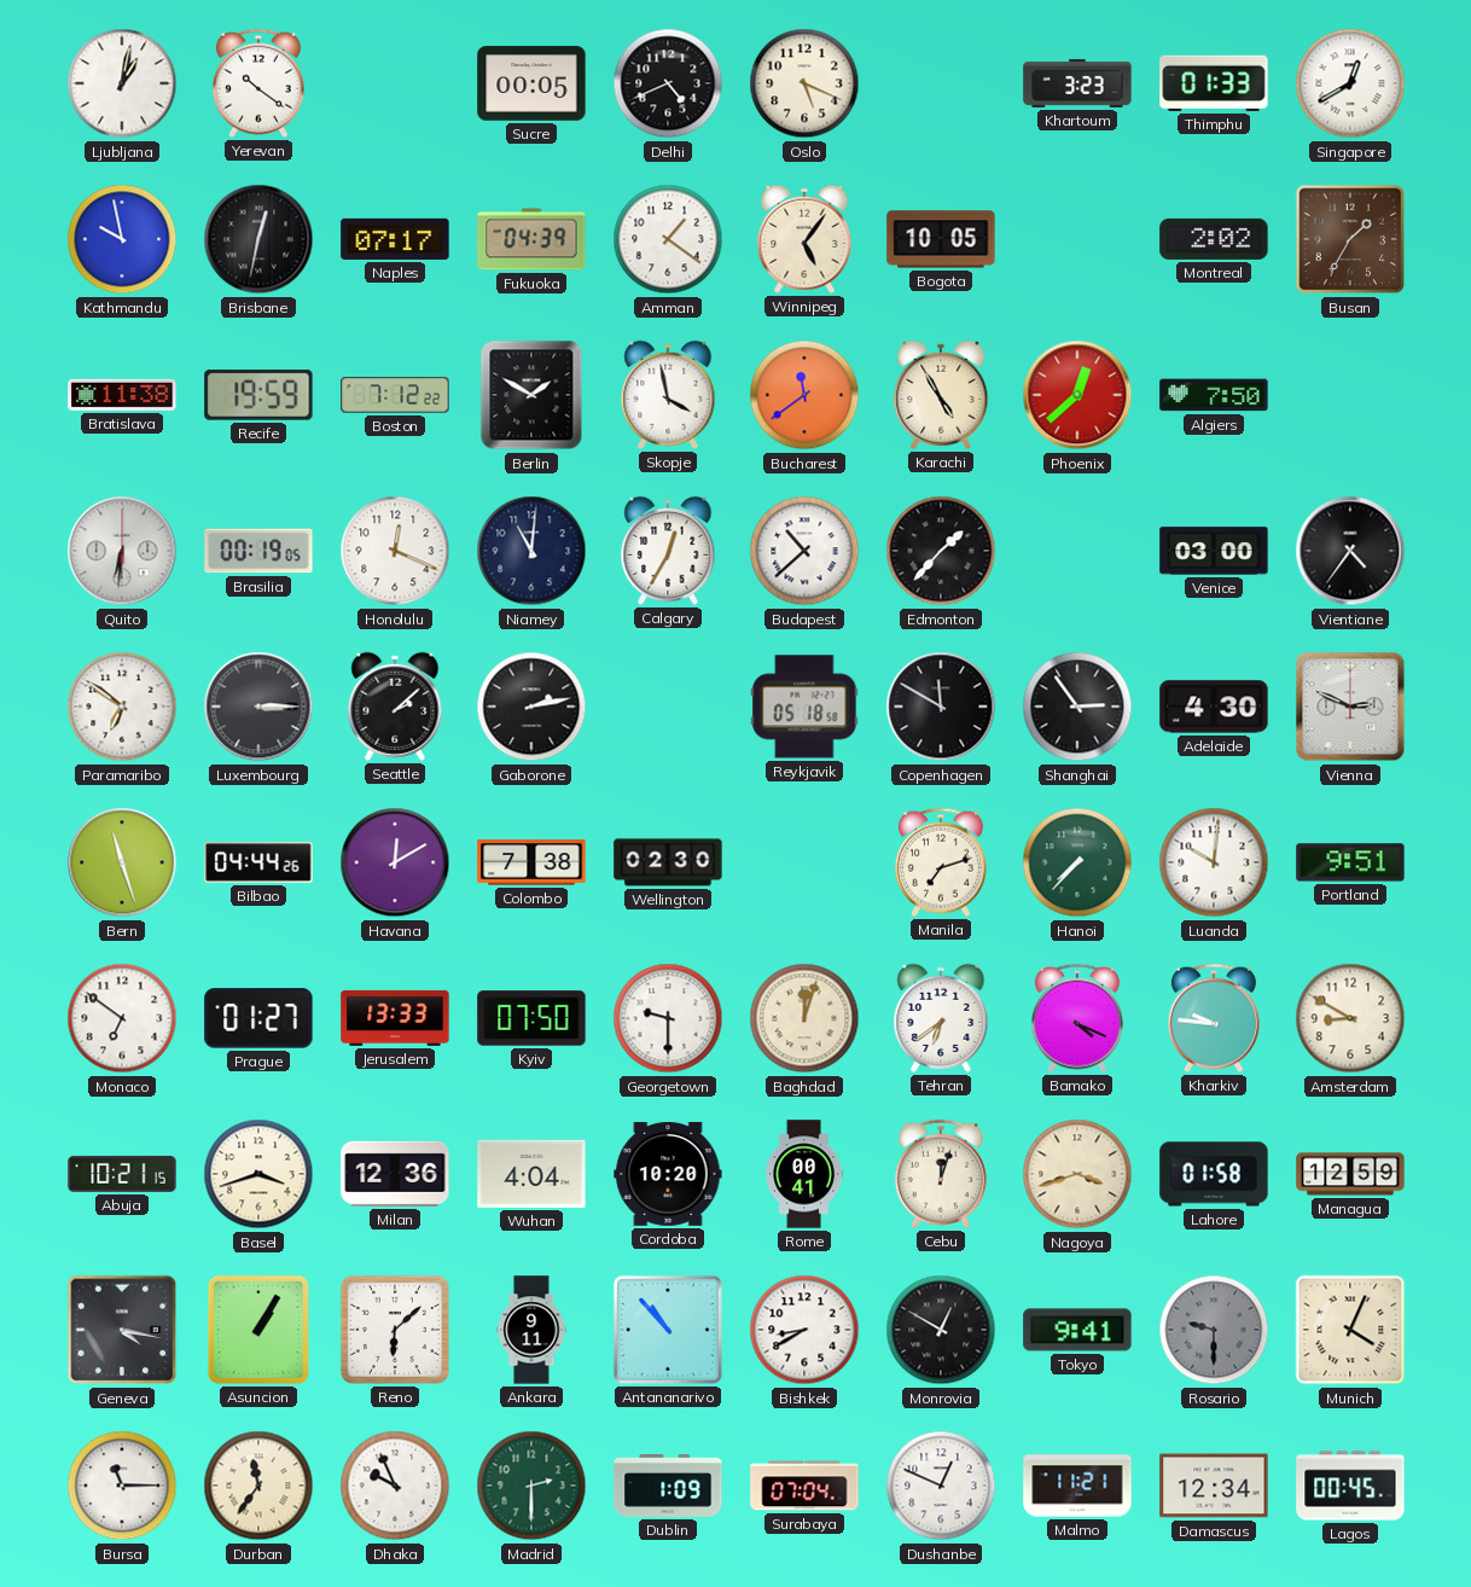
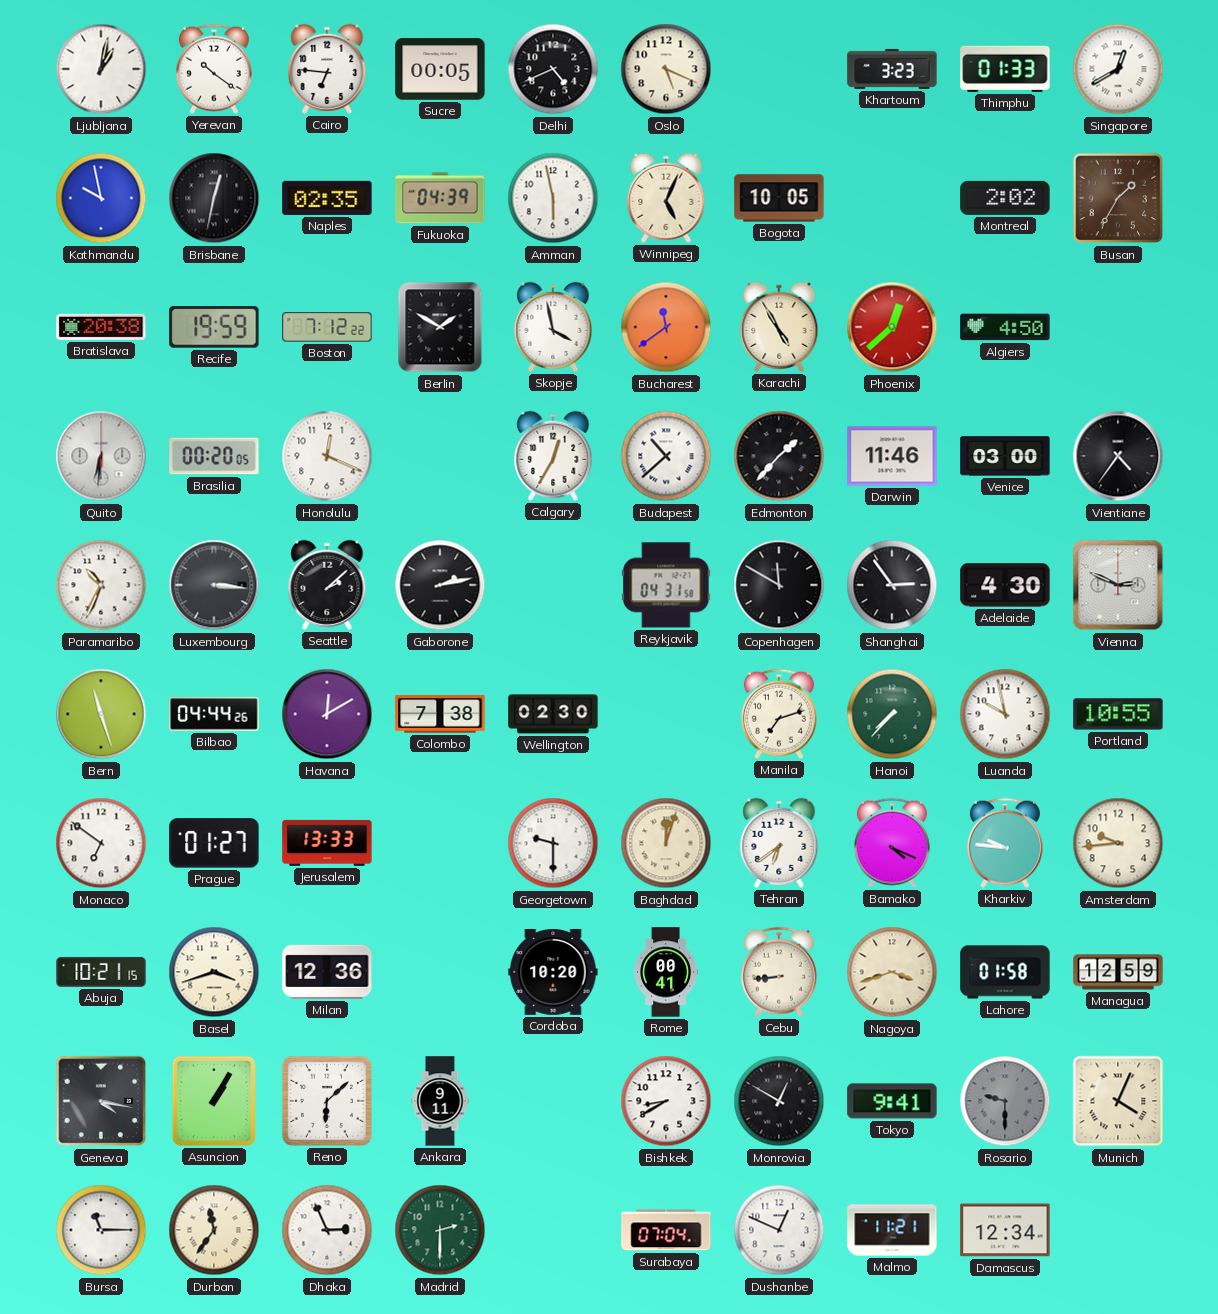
Cairo: none -> 6:46 (327, 69)
Naples: 07:17 -> 02:35 (327, 198)
Amman: 1:21 -> 5:58 (553, 198)
Winnipeg: 5:06 -> 5:04 (666, 198)
Bratislava: 11:38 -> 20:38 (101, 327)
Algiers: 7:50 -> 4:50 (1005, 327)
Brasilia: 00:19 -> 00:20 (214, 456)
Niamey: 11:01 -> none (531, 551)
Darwin: none -> 11:46 (892, 456)
Paramaribo: 6:51 -> 10:34 (101, 585)
Luxembourg: 3:15 -> 3:16 (214, 585)
Reykjavik: 05:18 -> 04:31 (666, 585)
Luanda: 10:01 -> 9:58 (1005, 714)
Portland: 9:51 -> 10:55 (1118, 714)
Kyiv: 07:50 -> none (531, 1018)
Amsterdam: 8:50 -> 9:44 (1118, 843)
Wuhan: 4:04 -> none (531, 1174)
Cebu: 12:03 -> 8:44 (779, 972)
Antananarivo: 10:53 -> none (668, 1330)
Dhaka: 9:56 -> 2:56 (327, 1230)
Dublin: 1:09 -> none (668, 1486)
Lagos: 00:45 -> none (1350, 1486)
